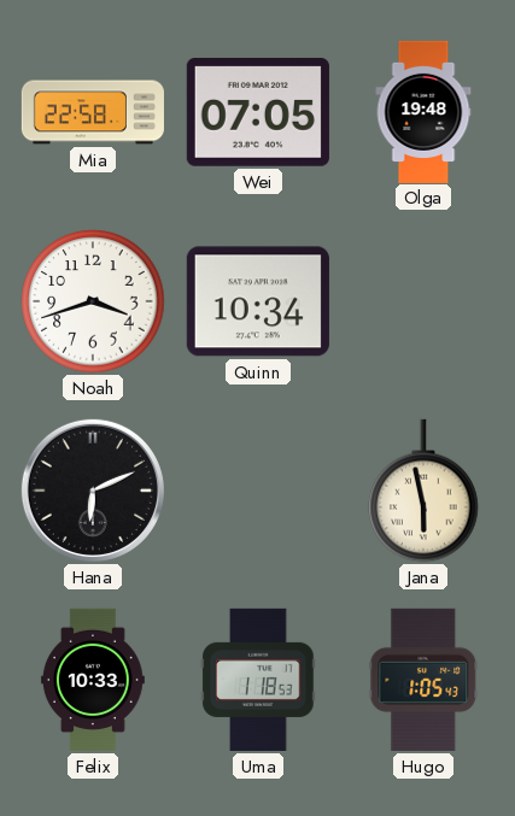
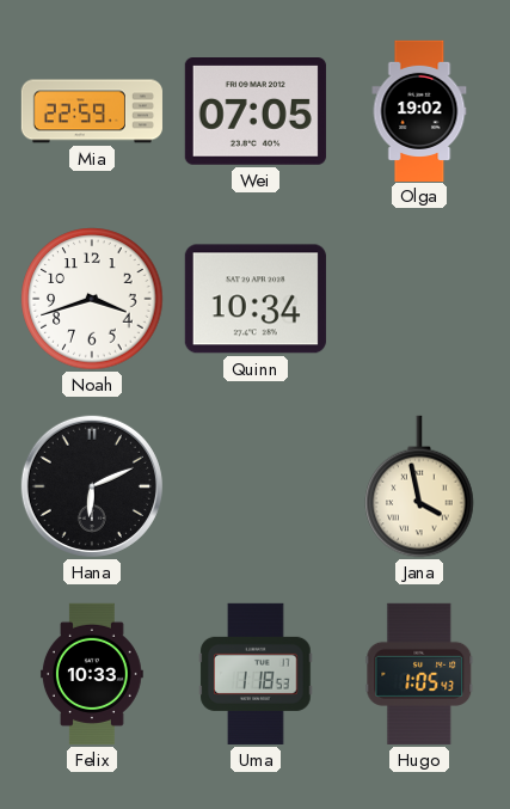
Mia: 22:58 -> 22:59 (92, 111)
Olga: 19:48 -> 19:02 (419, 110)
Jana: 5:58 -> 3:58 (419, 486)
